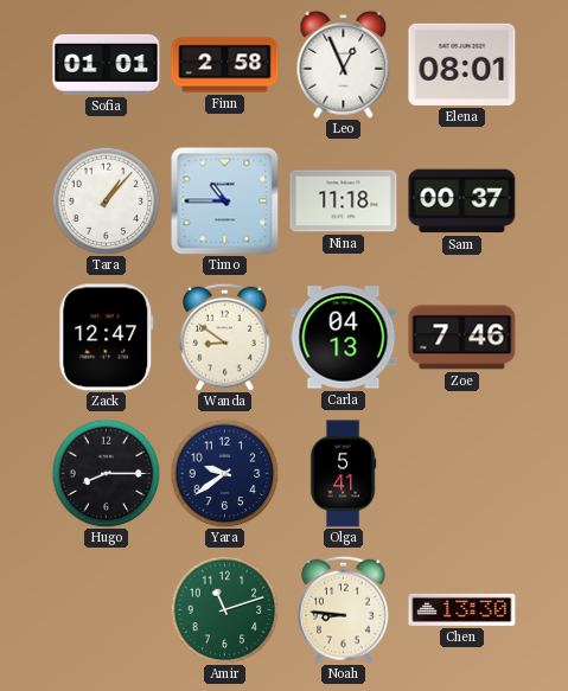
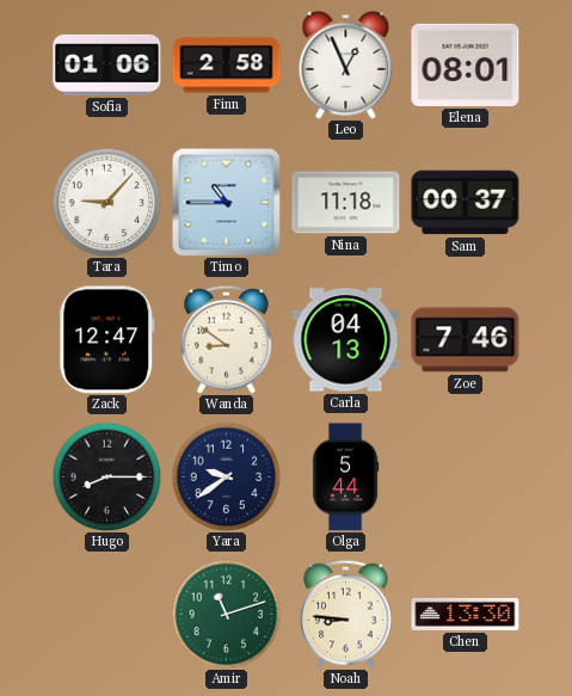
Sofia: 01:01 -> 01:06 (107, 64)
Tara: 1:07 -> 9:07 (106, 202)
Olga: 5:41 -> 5:44 (345, 478)
